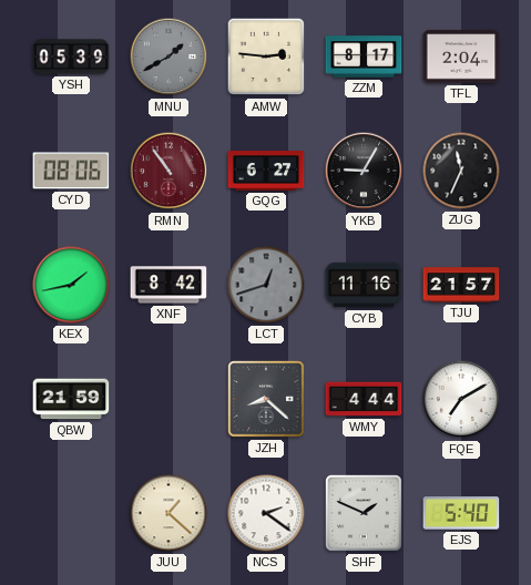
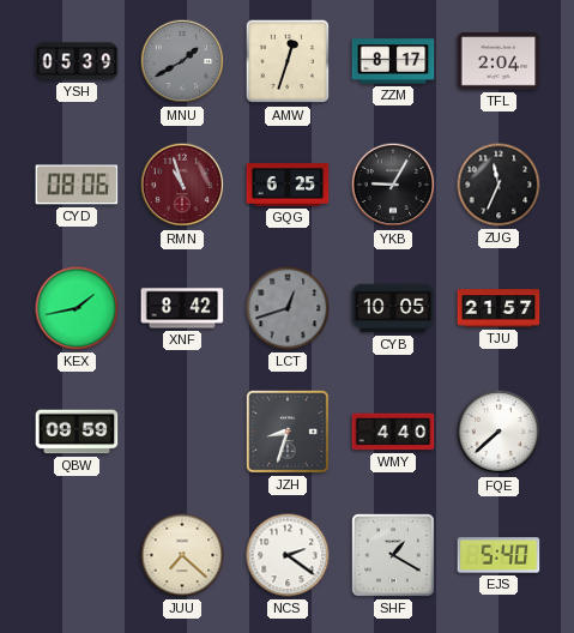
AMW: 2:46 -> 12:33 (288, 61)
RMN: 10:54 -> 10:57 (182, 185)
GQG: 6:27 -> 6:25 (288, 186)
CYB: 11:16 -> 10:05 (393, 308)
QBW: 21:59 -> 09:59 (77, 432)
JZH: 8:22 -> 8:33 (289, 433)
WMY: 4:44 -> 4:40 (393, 432)
FQE: 7:10 -> 7:38 (499, 432)
JUU: 1:22 -> 7:22 (182, 555)
SHF: 1:49 -> 1:20 (394, 556)
